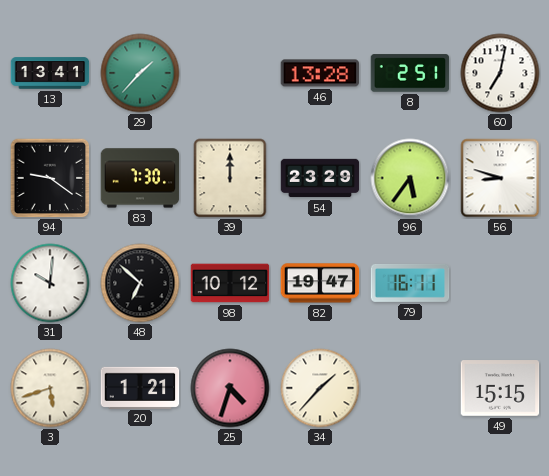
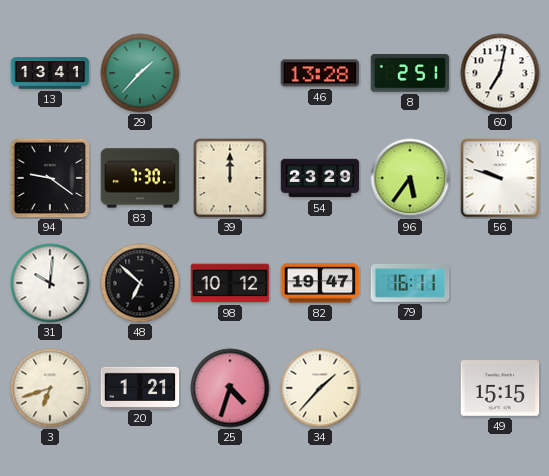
56: 8:48 -> 9:48 (500, 178)
3: 5:42 -> 6:42 (50, 388)
